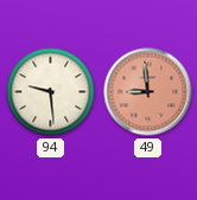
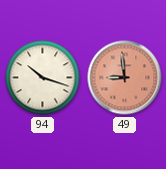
94: 9:29 -> 10:18 (43, 78)
